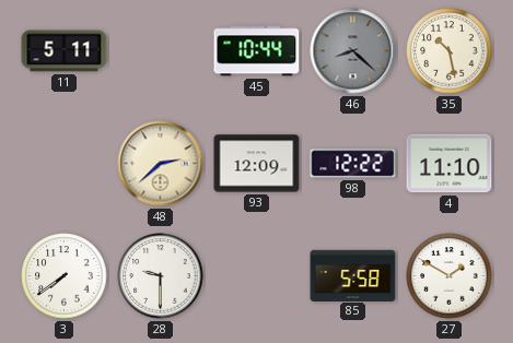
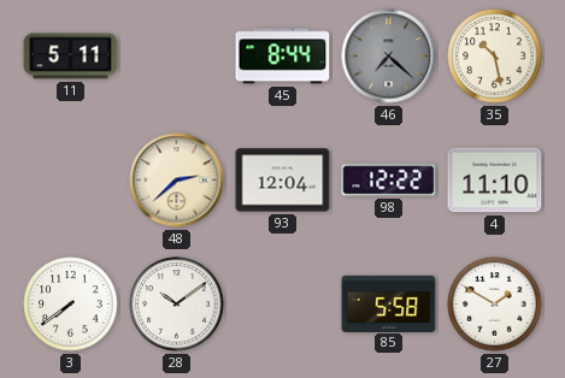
45: 10:44 -> 8:44 (283, 57)
46: 8:22 -> 7:22 (389, 57)
93: 12:09 -> 12:04 (283, 181)
28: 9:30 -> 10:09 (177, 305)
